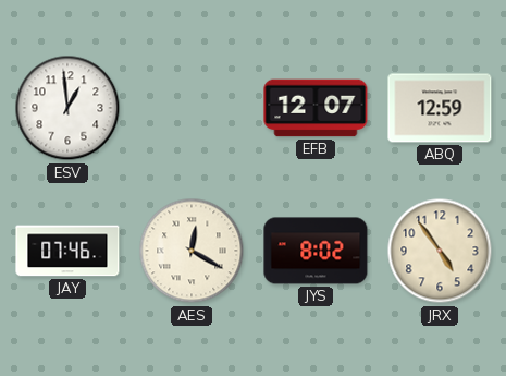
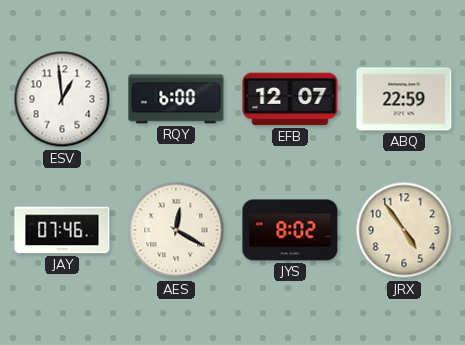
RQY: none -> 6:00 (176, 99)
ABQ: 12:59 -> 22:59 (404, 99)
